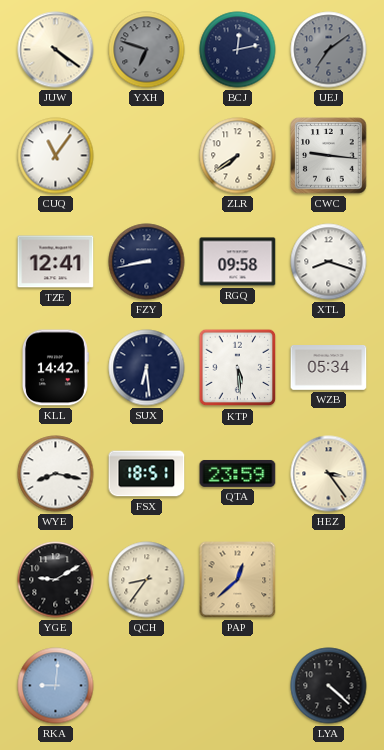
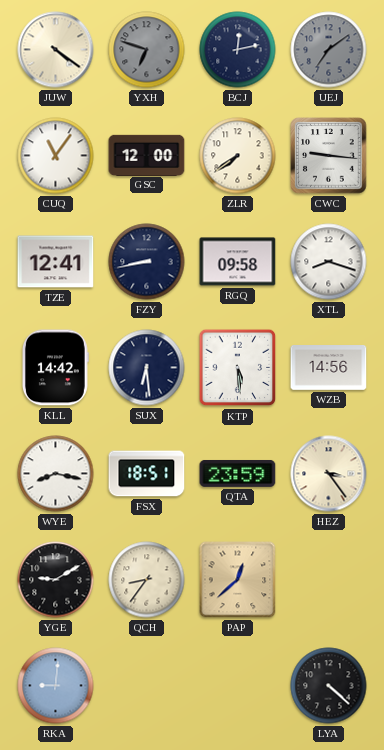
GSC: none -> 12:00 (147, 155)
WZB: 05:34 -> 14:56 (329, 368)
